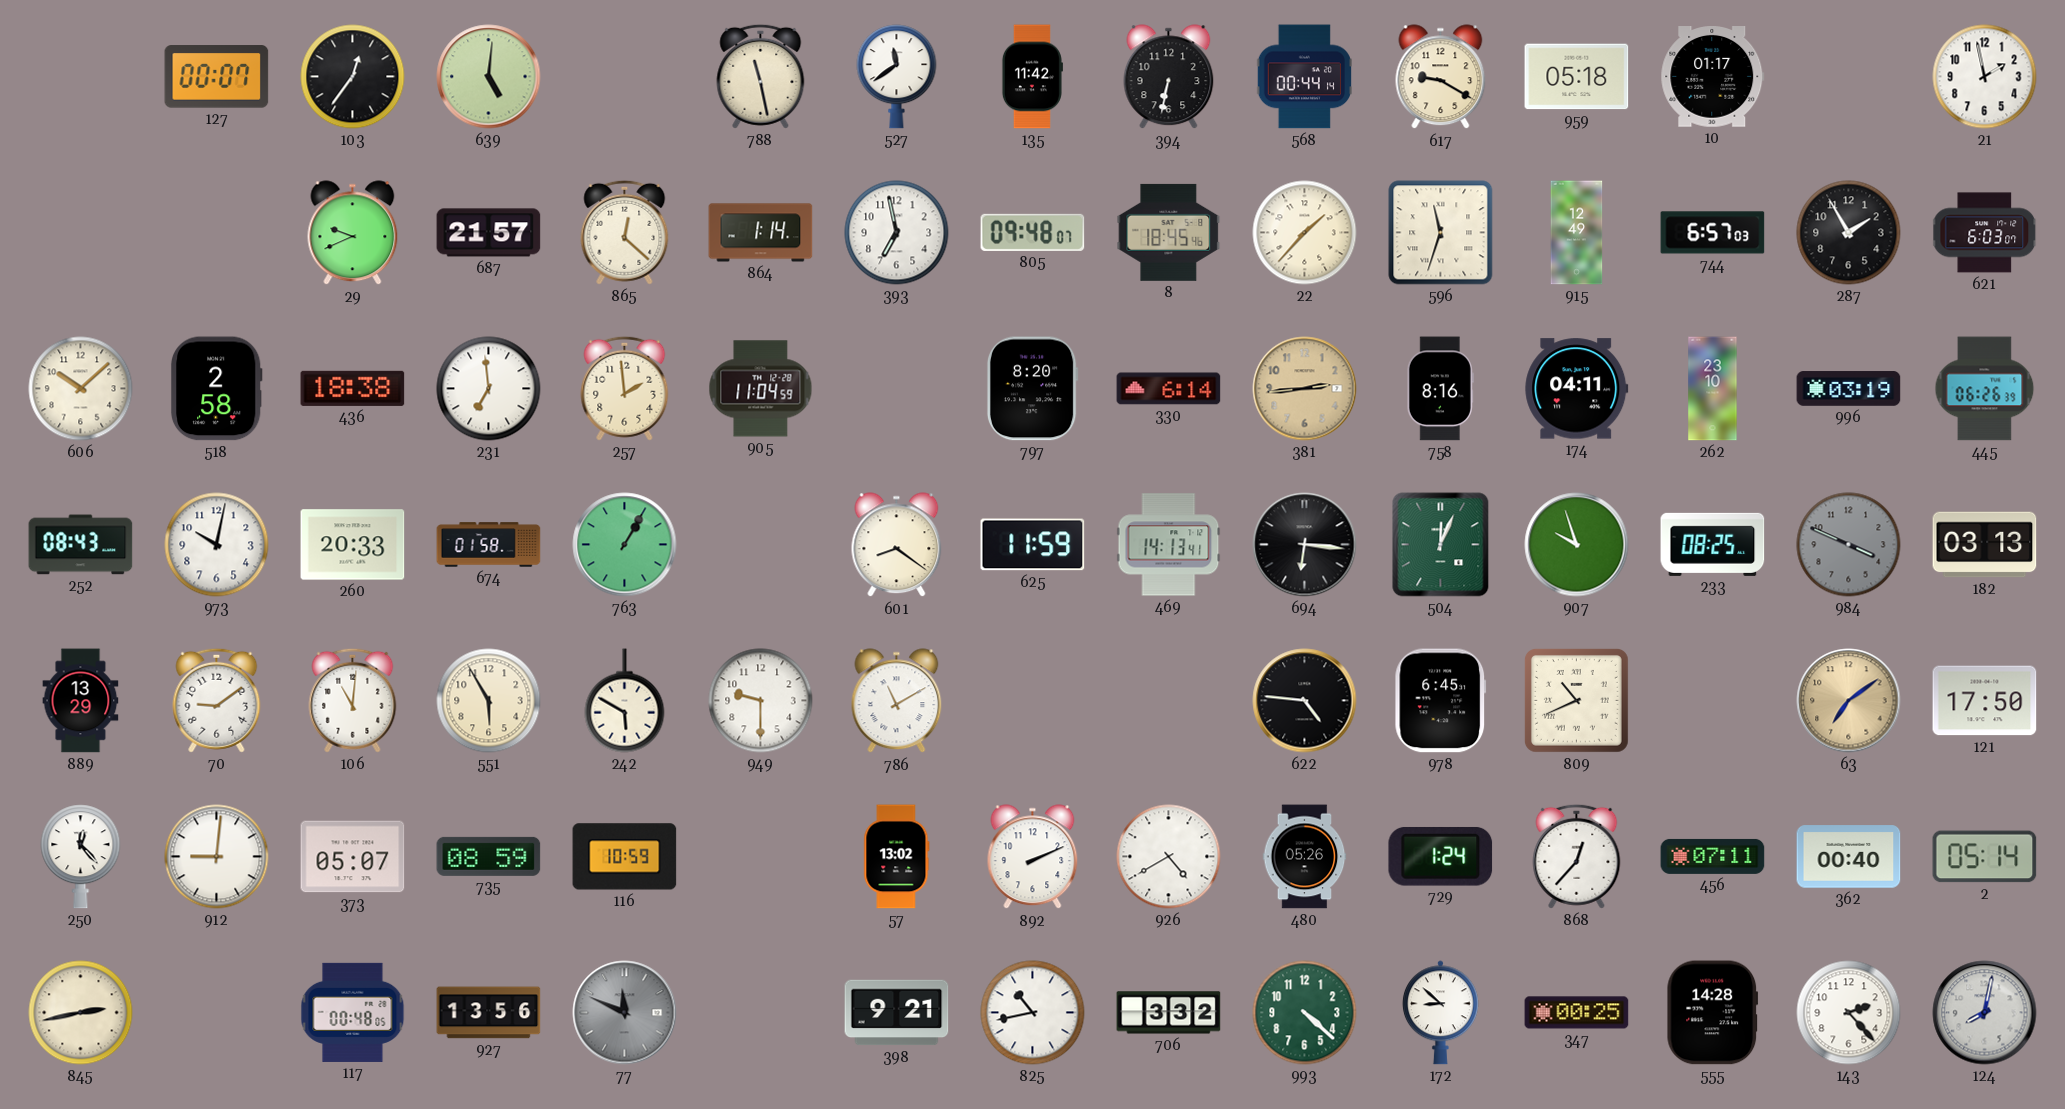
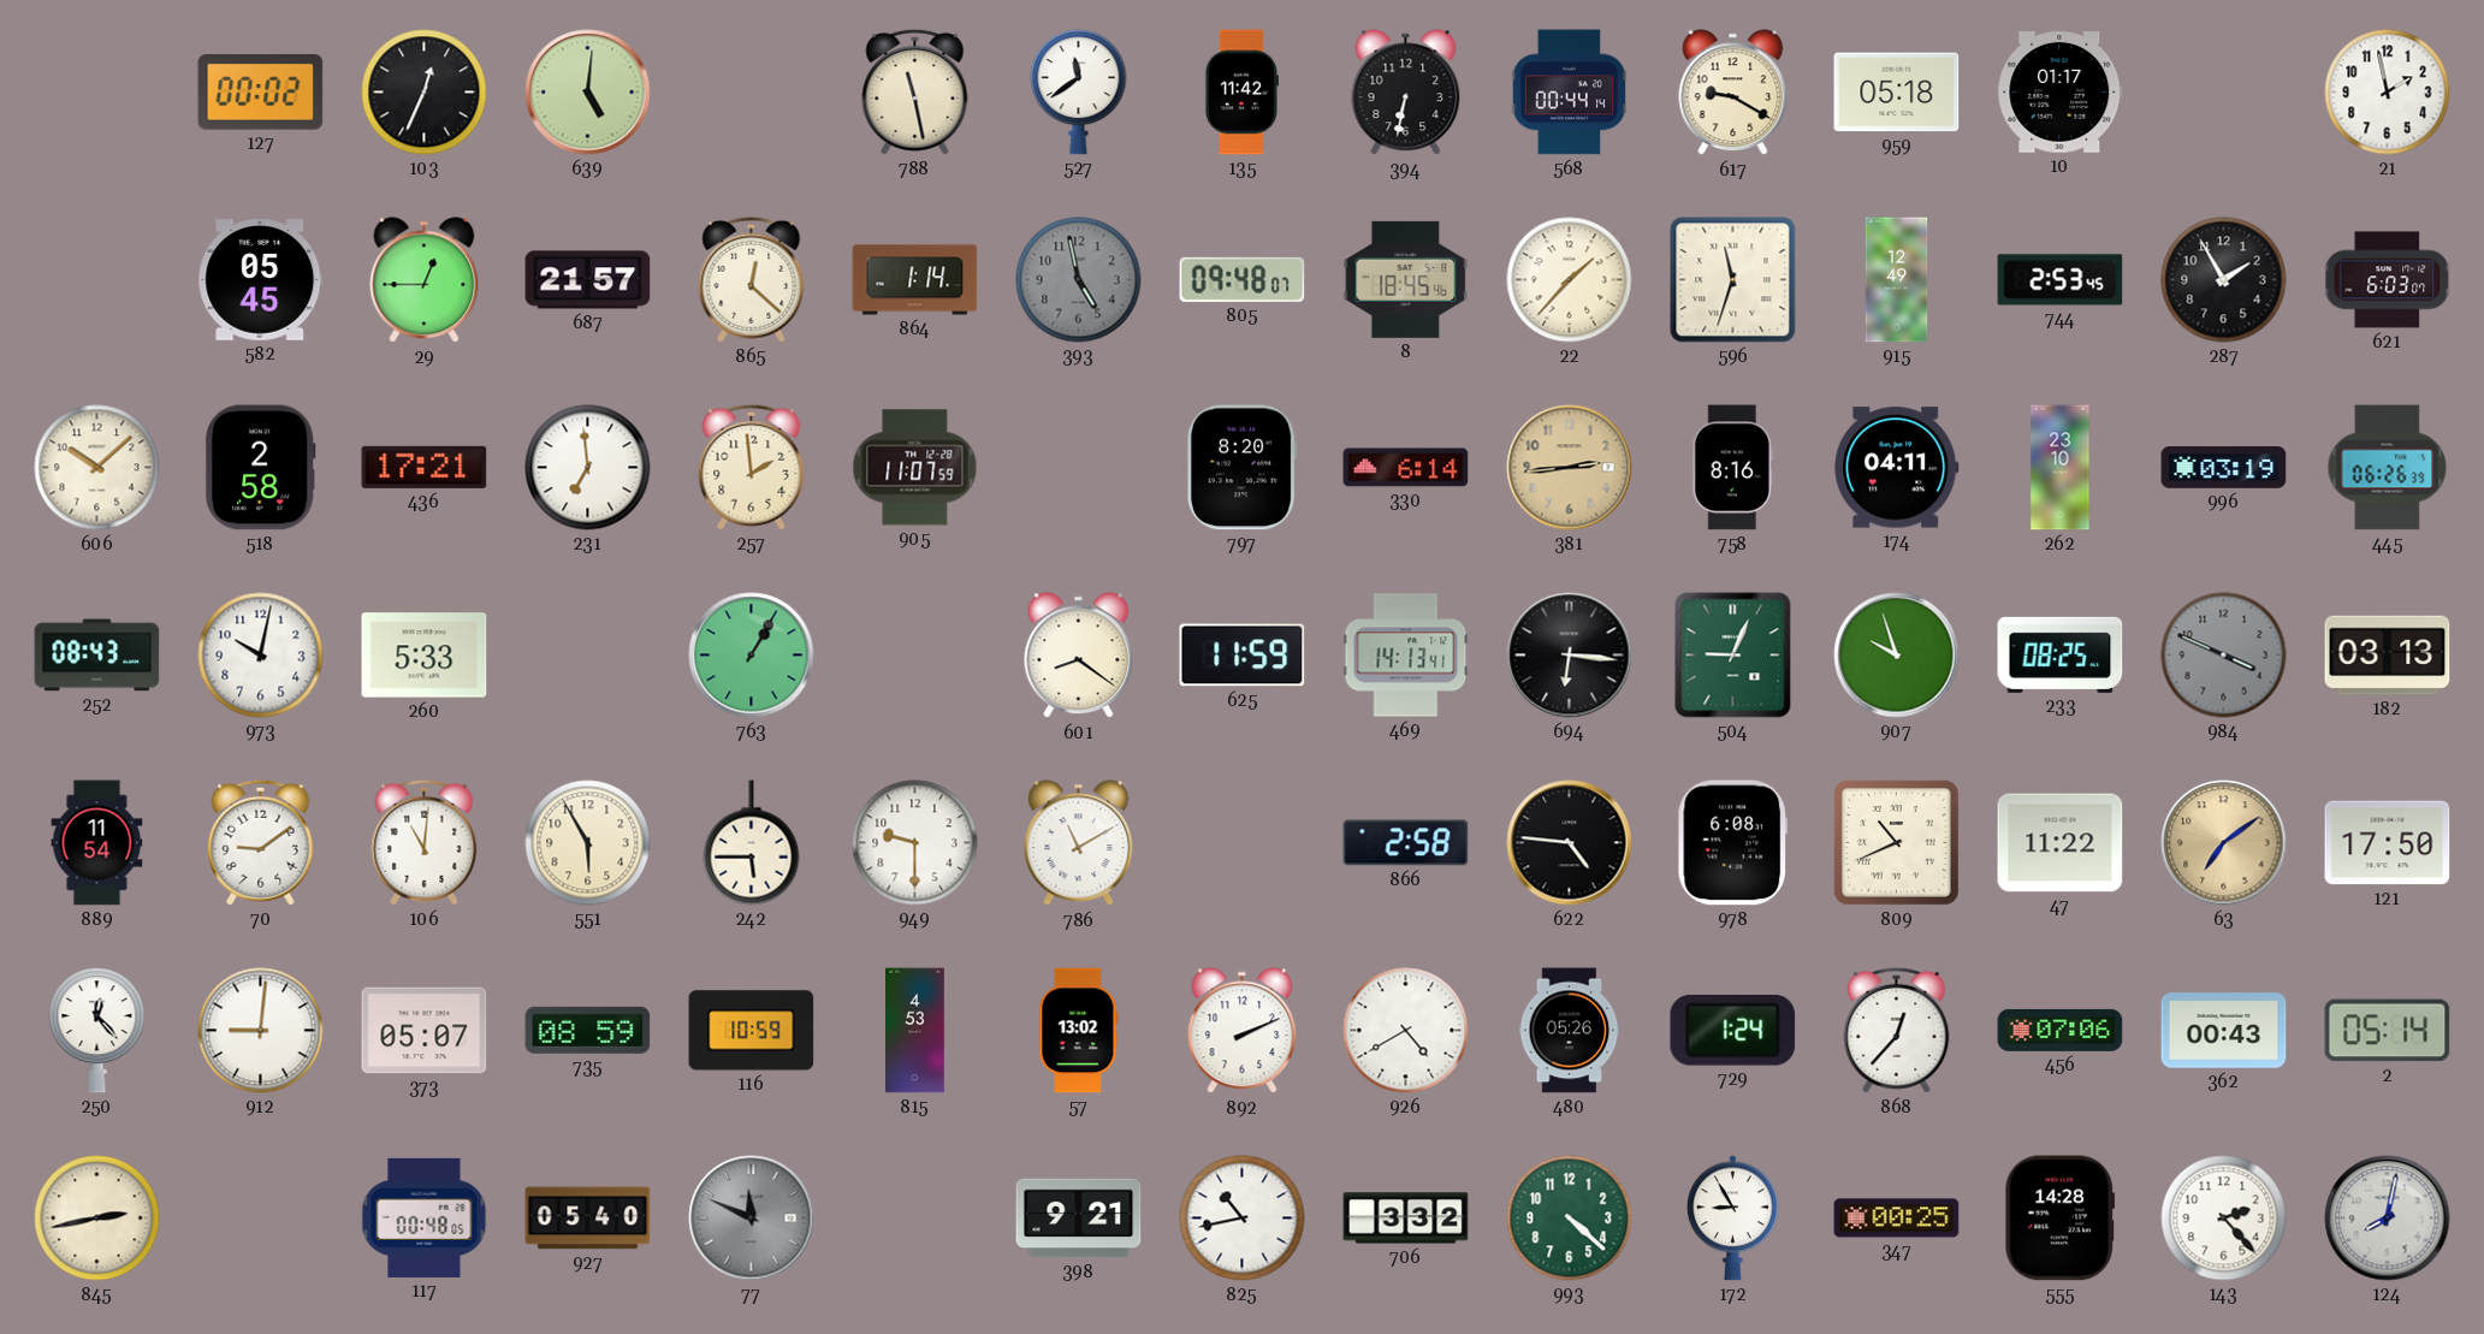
127: 00:07 -> 00:02 (261, 93)
103: 12:36 -> 12:34 (425, 93)
582: none -> 05:45 (261, 280)
29: 9:41 -> 12:45 (425, 280)
393: 6:58 -> 4:58 (1079, 280)
393 dial: white -> grey (1079, 280)
744: 6:57 -> 2:53 (2061, 280)
436: 18:38 -> 17:21 (425, 467)
905: 11:04 -> 11:07 (915, 468)
260: 20:33 -> 5:33 (425, 656)
674: 01:58 -> none (489, 545)
504: 12:04 -> 9:04 (1733, 656)
889: 13:29 -> 11:54 (97, 843)
242: 5:50 -> 5:45 (752, 843)
866: none -> 2:58 (1406, 843)
978: 6:45 -> 6:08 (1733, 843)
47: none -> 11:22 (2061, 843)
815: none -> 4:53 (915, 1031)
456: 07:11 -> 07:06 (2061, 1030)
362: 00:40 -> 00:43 (2224, 1031)
927: 13:56 -> 05:40 (588, 1219)
172: 8:52 -> 8:55 (1732, 1219)
